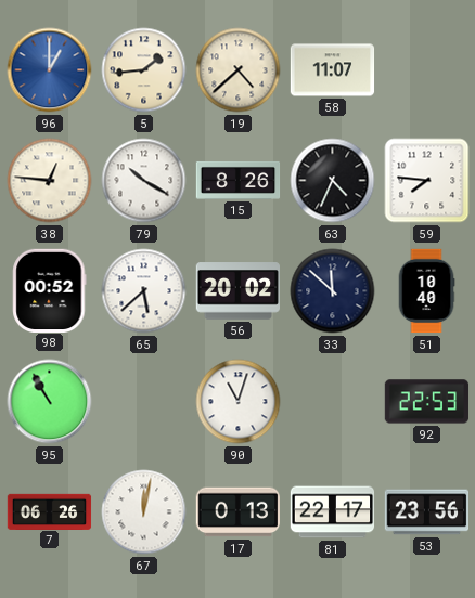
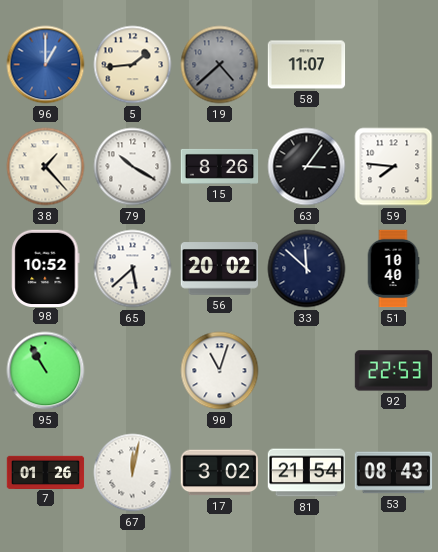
19 dial: cream -> grey (220, 65)
38: 12:46 -> 1:23 (46, 167)
63: 4:34 -> 3:06 (307, 167)
98: 00:52 -> 10:52 (46, 268)
7: 06:26 -> 01:26 (46, 472)
17: 0:13 -> 3:02 (219, 473)
81: 22:17 -> 21:54 (307, 473)
53: 23:56 -> 08:43 (394, 473)
